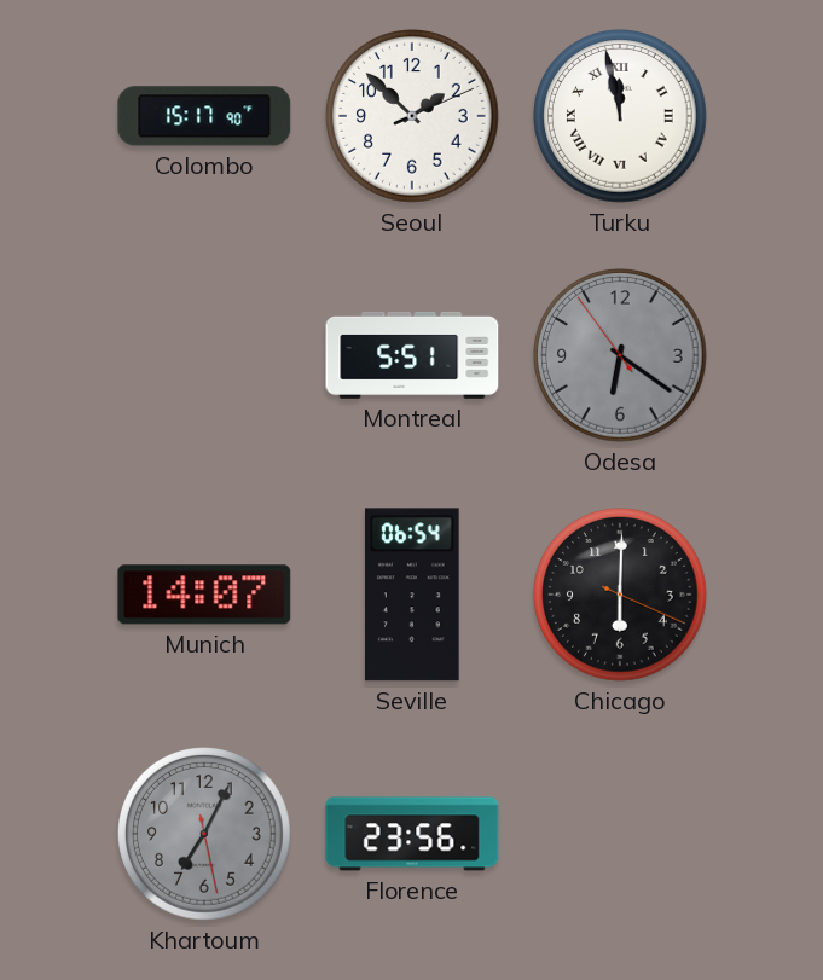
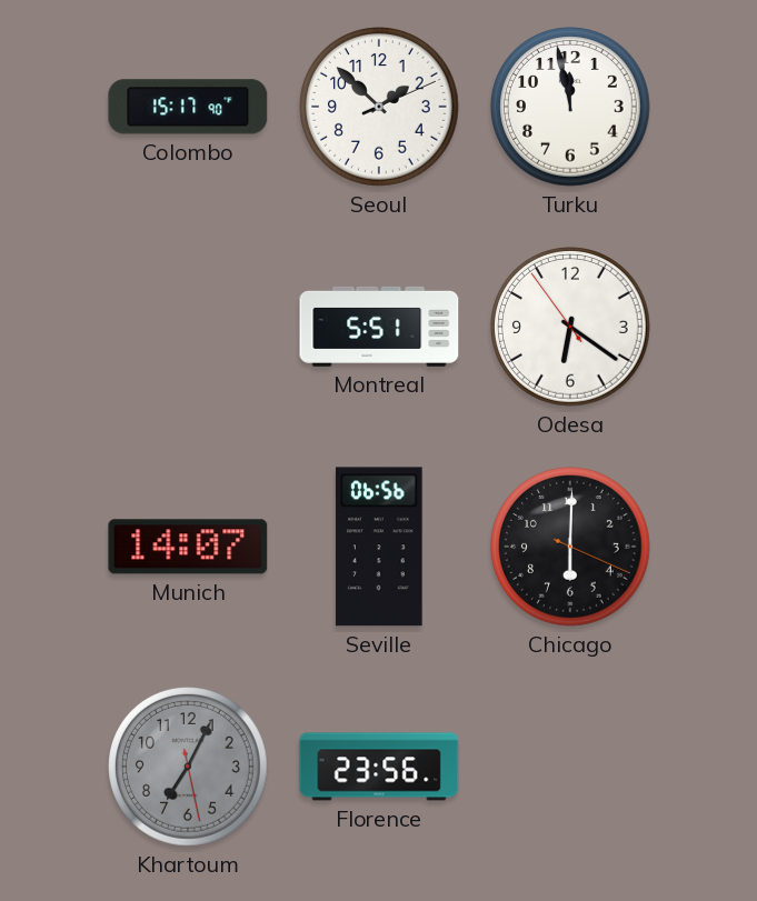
Turku numerals: Roman -> Arabic (571, 108)
Odesa dial: grey -> white (571, 328)
Seville: 06:54 -> 06:56 (379, 547)
